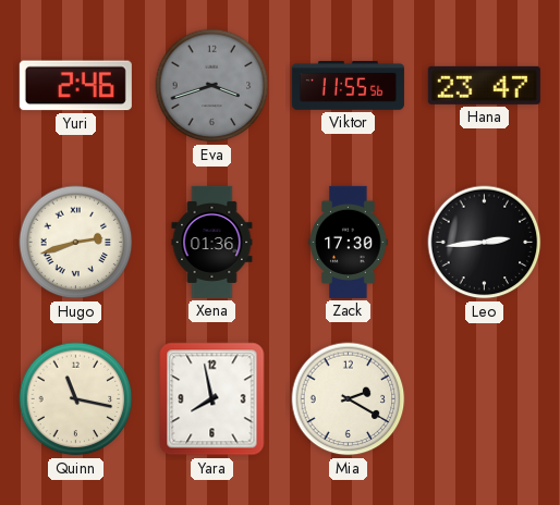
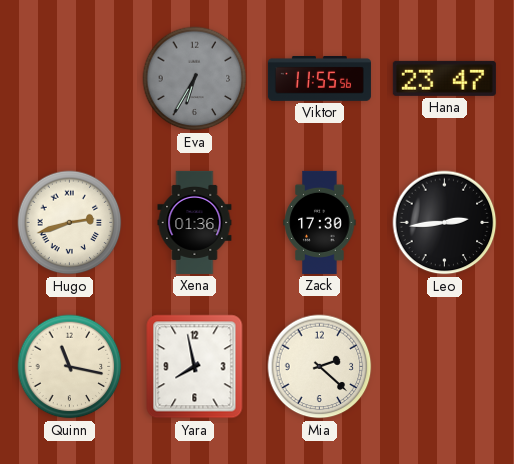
Yuri: 2:46 -> none (75, 86)
Eva: 3:42 -> 6:35 (195, 79)
Mia: 2:20 -> 2:22 (320, 367)
